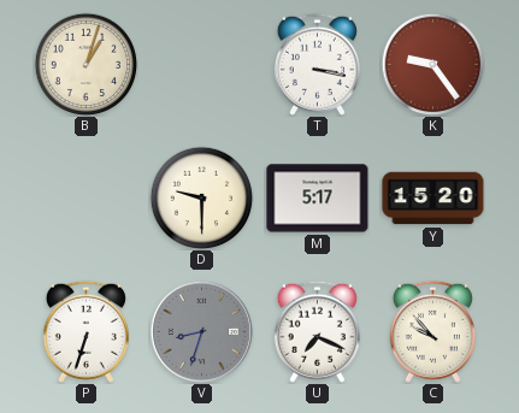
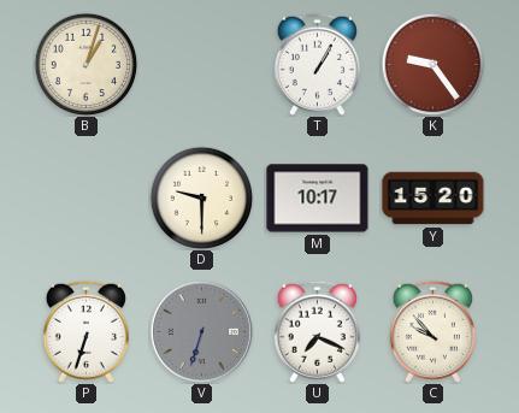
T: 3:17 -> 1:05 (317, 64)
M: 5:17 -> 10:17 (318, 199)
V: 8:33 -> 6:33 (201, 331)
